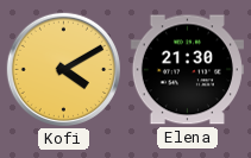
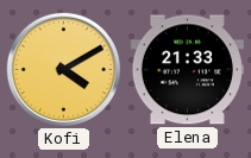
Elena: 21:30 -> 21:33 (187, 70)
